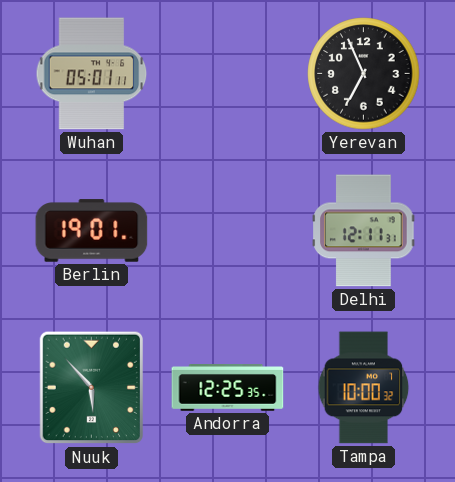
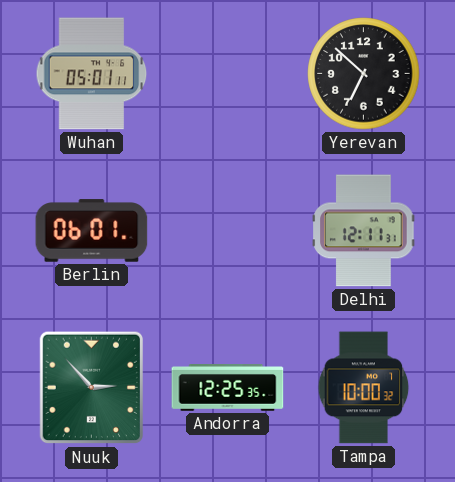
Yerevan: 6:56 -> 6:52 (364, 74)
Berlin: 19:01 -> 06:01 (92, 231)
Nuuk: 5:53 -> 2:53 (92, 388)
